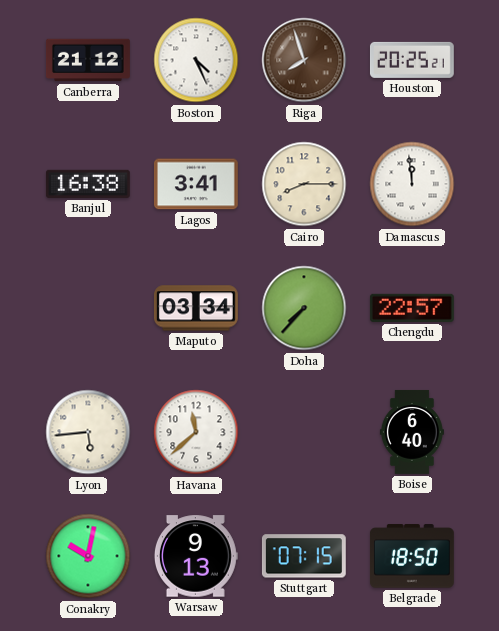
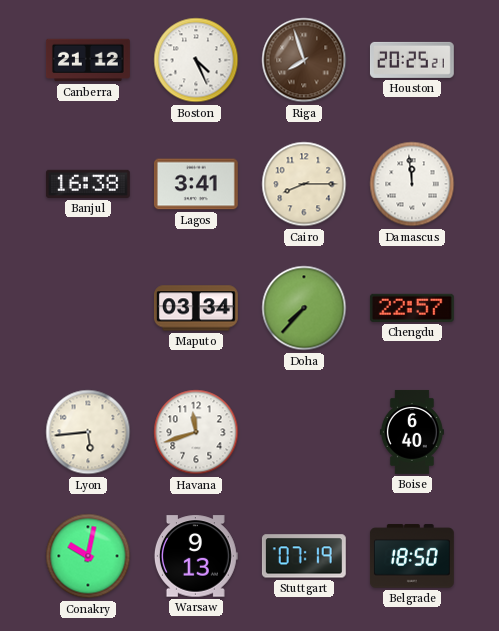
Havana: 11:38 -> 11:42 (196, 432)
Stuttgart: 07:15 -> 07:19 (304, 556)
